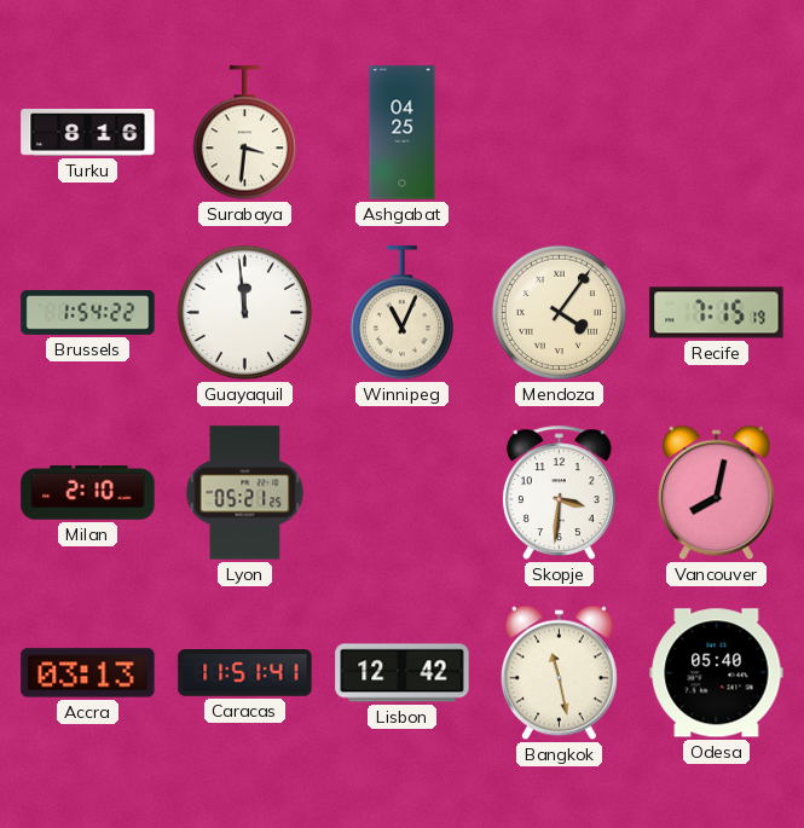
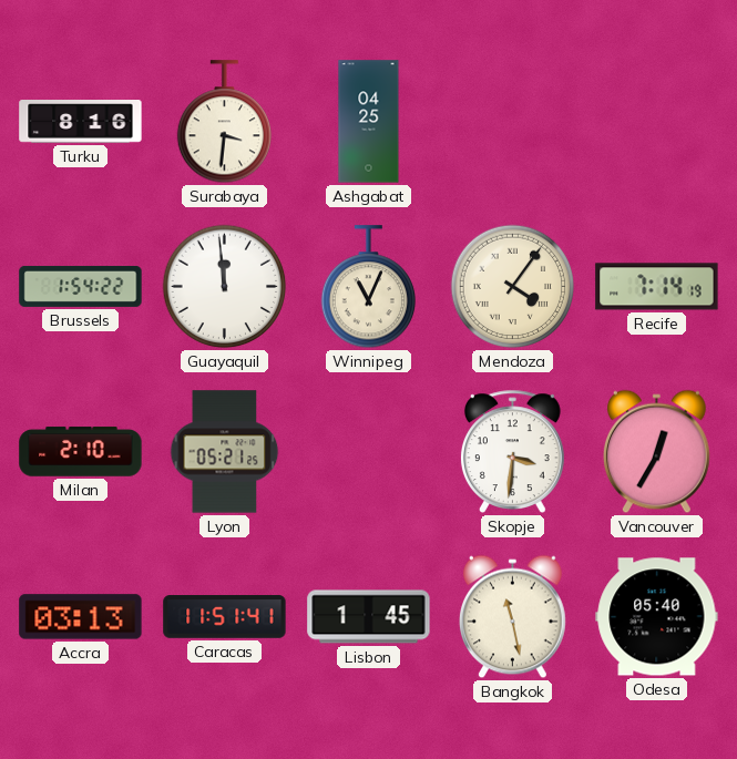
Recife: 7:15 -> 7:14 (657, 287)
Vancouver: 8:02 -> 12:35 (657, 452)
Lisbon: 12:42 -> 1:45 (369, 617)
